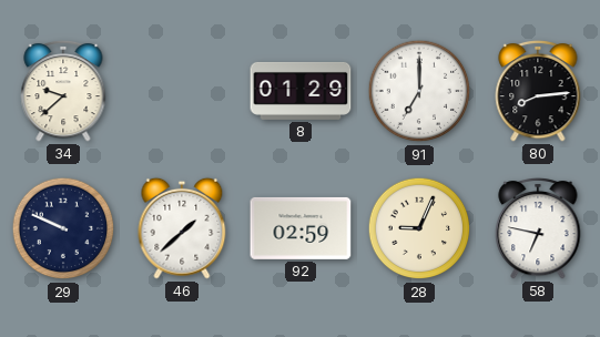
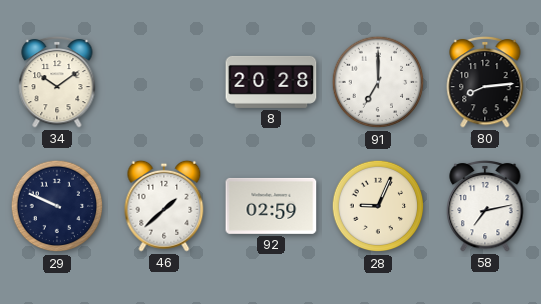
34: 9:38 -> 10:09 (57, 82)
8: 01:29 -> 20:28 (271, 82)
58: 6:47 -> 7:13 (485, 206)
